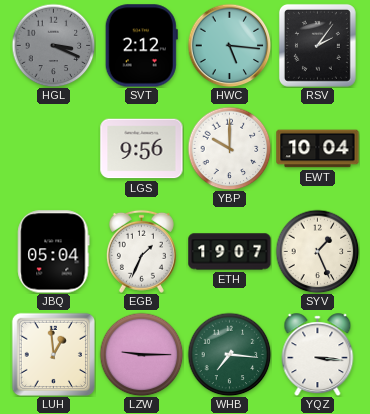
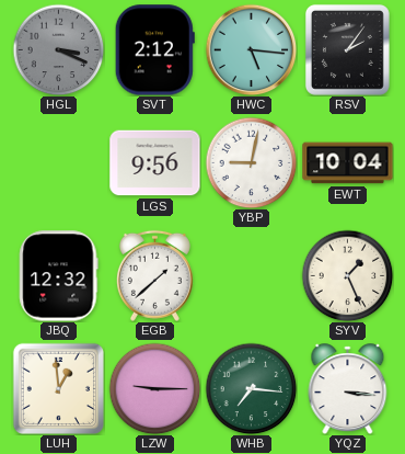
YBP: 10:00 -> 9:02 (251, 162)
JBQ: 05:04 -> 12:32 (59, 276)
EGB: 1:34 -> 1:38 (154, 275)
ETH: 19:07 -> none (230, 252)
